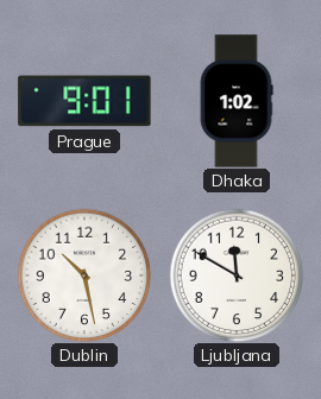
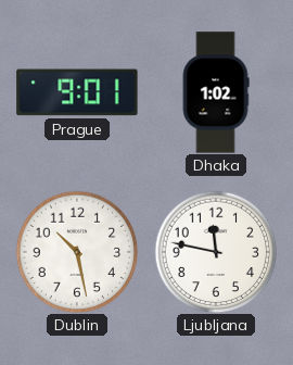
Ljubljana: 11:50 -> 11:47 (216, 252)
